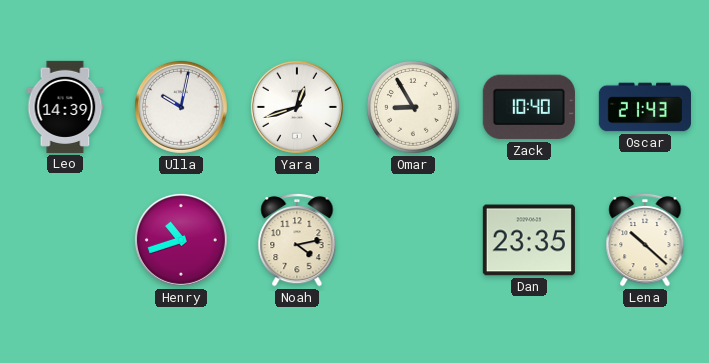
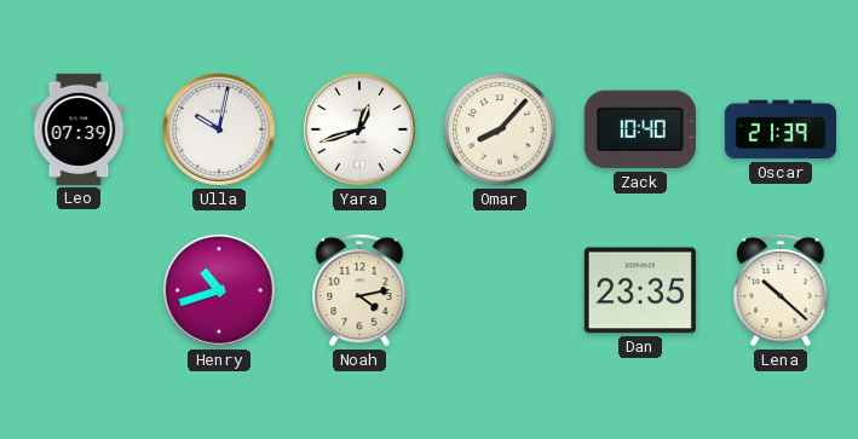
Leo: 14:39 -> 07:39 (79, 129)
Omar: 8:55 -> 8:07 (500, 129)
Oscar: 21:43 -> 21:39 (779, 129)
